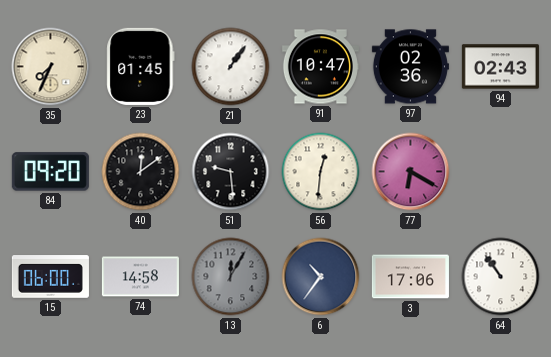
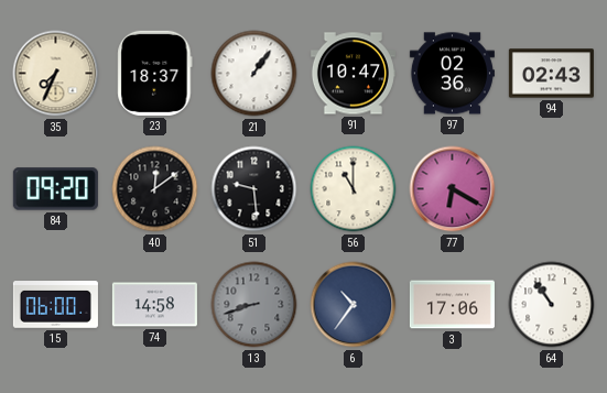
23: 01:45 -> 18:37 (155, 73)
56: 12:31 -> 11:00 (354, 189)
13: 12:05 -> 8:42 (254, 305)
